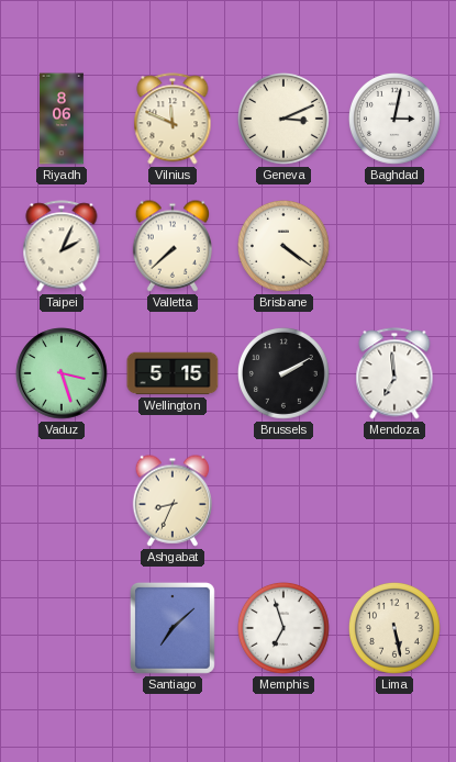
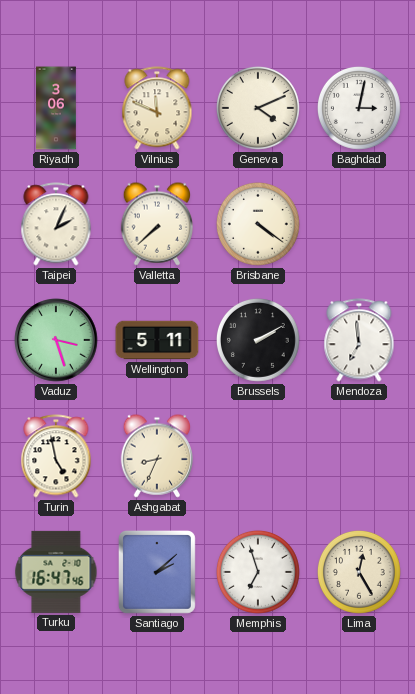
Riyadh: 8:06 -> 3:06 (57, 108)
Geneva: 3:11 -> 4:11 (258, 108)
Wellington: 5:15 -> 5:11 (157, 340)
Turin: none -> 4:58 (56, 456)
Turku: none -> 16:47 (56, 572)
Santiago: 7:08 -> 2:08 (157, 572)
Lima: 5:28 -> 12:25 (359, 572)
